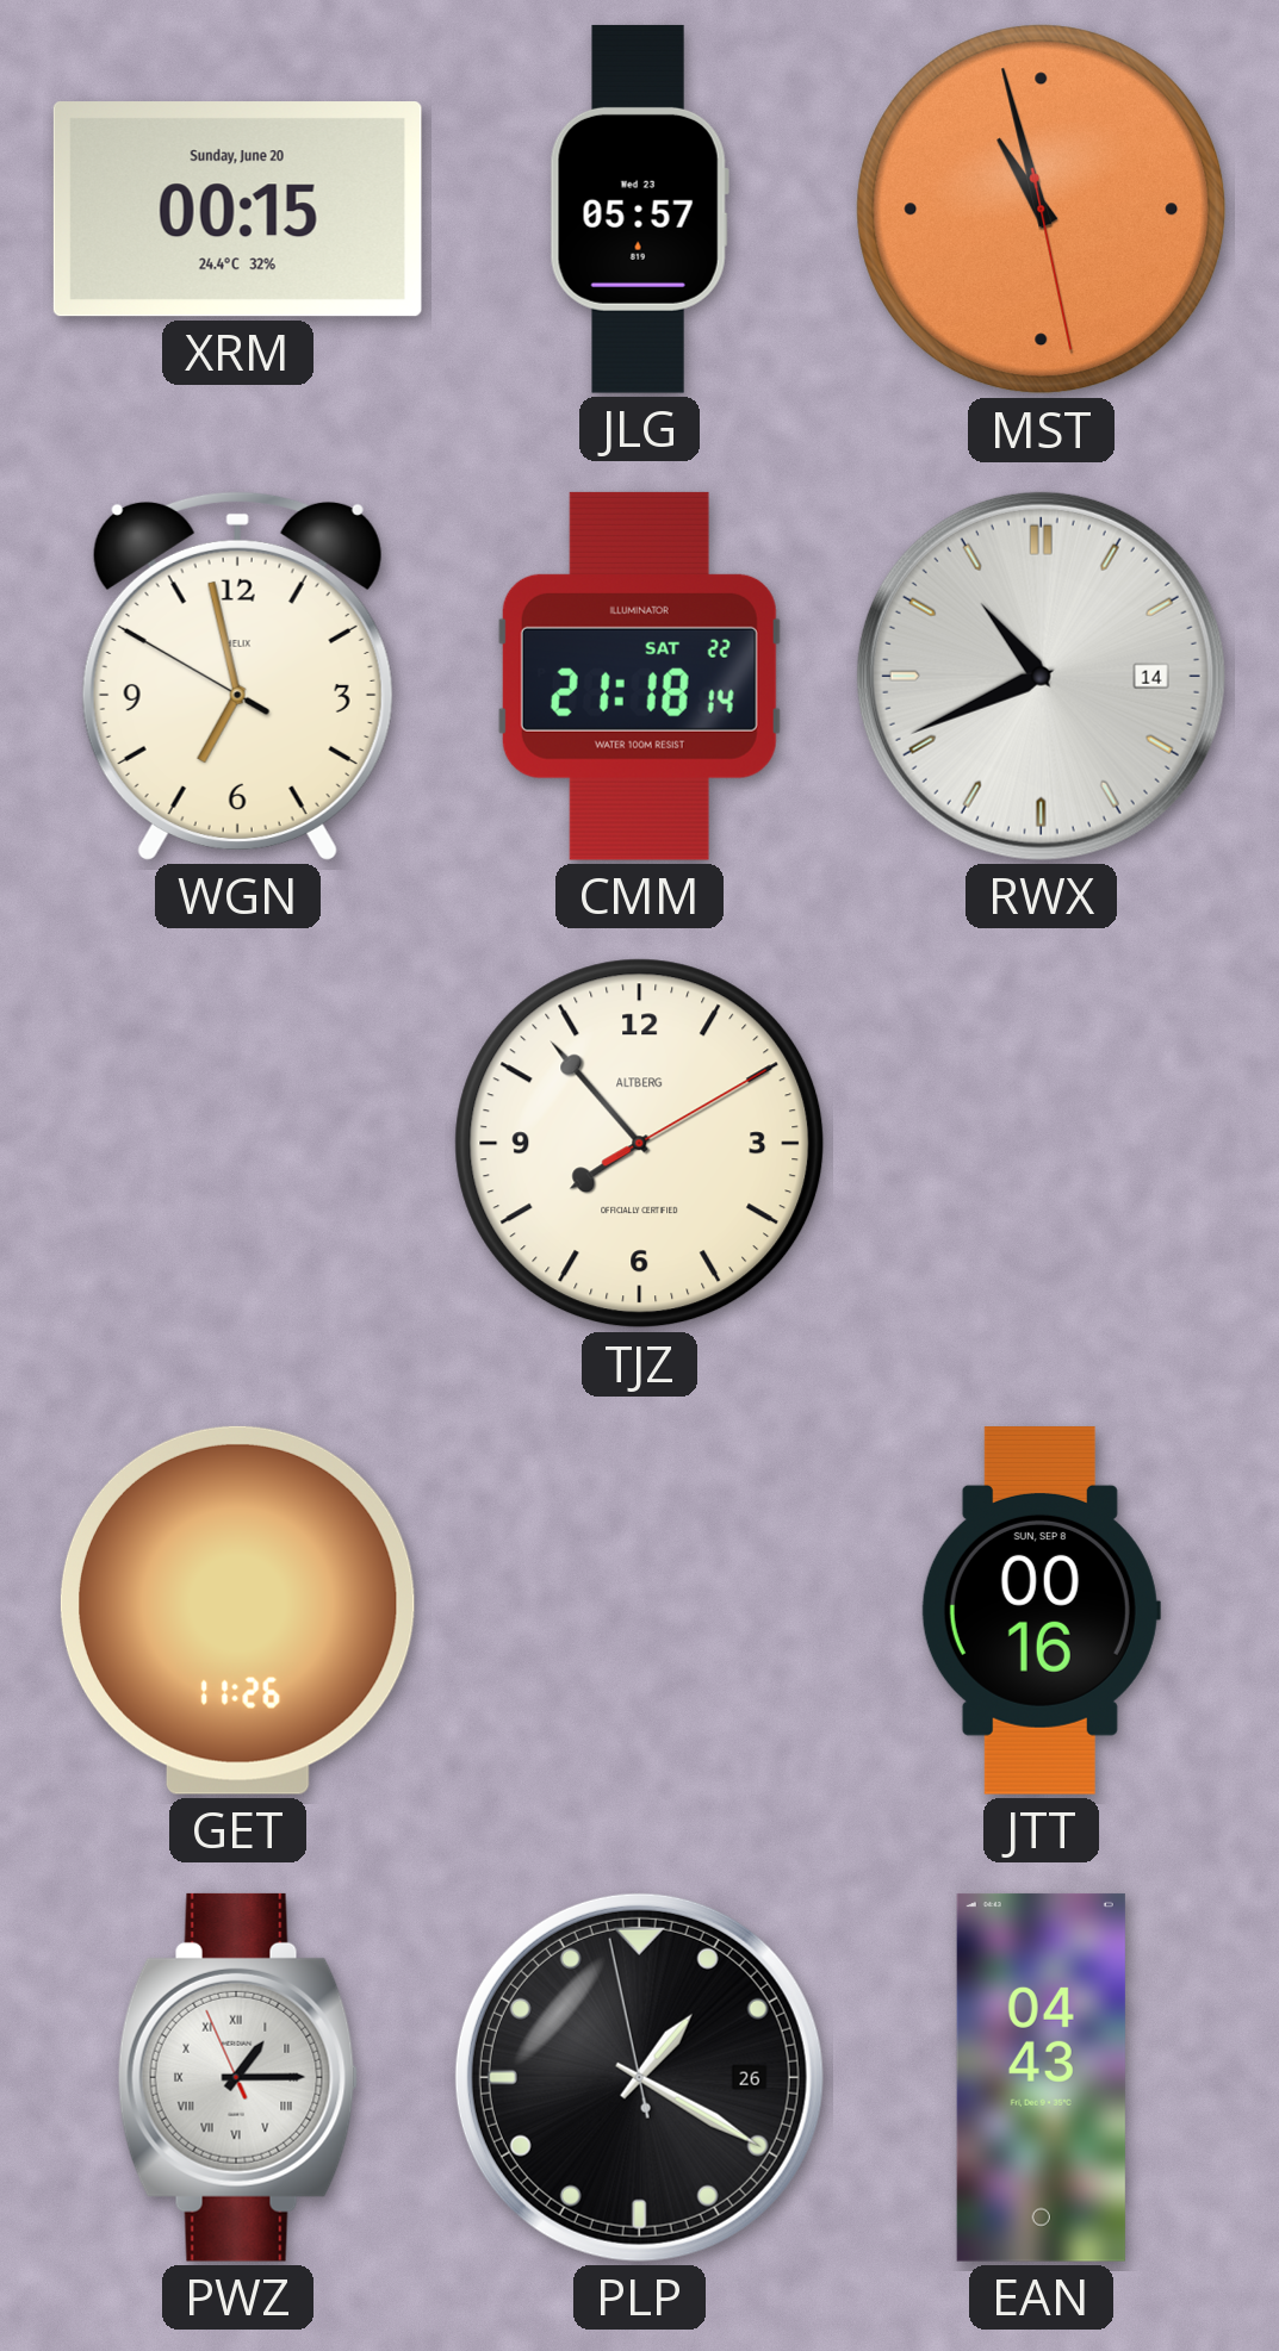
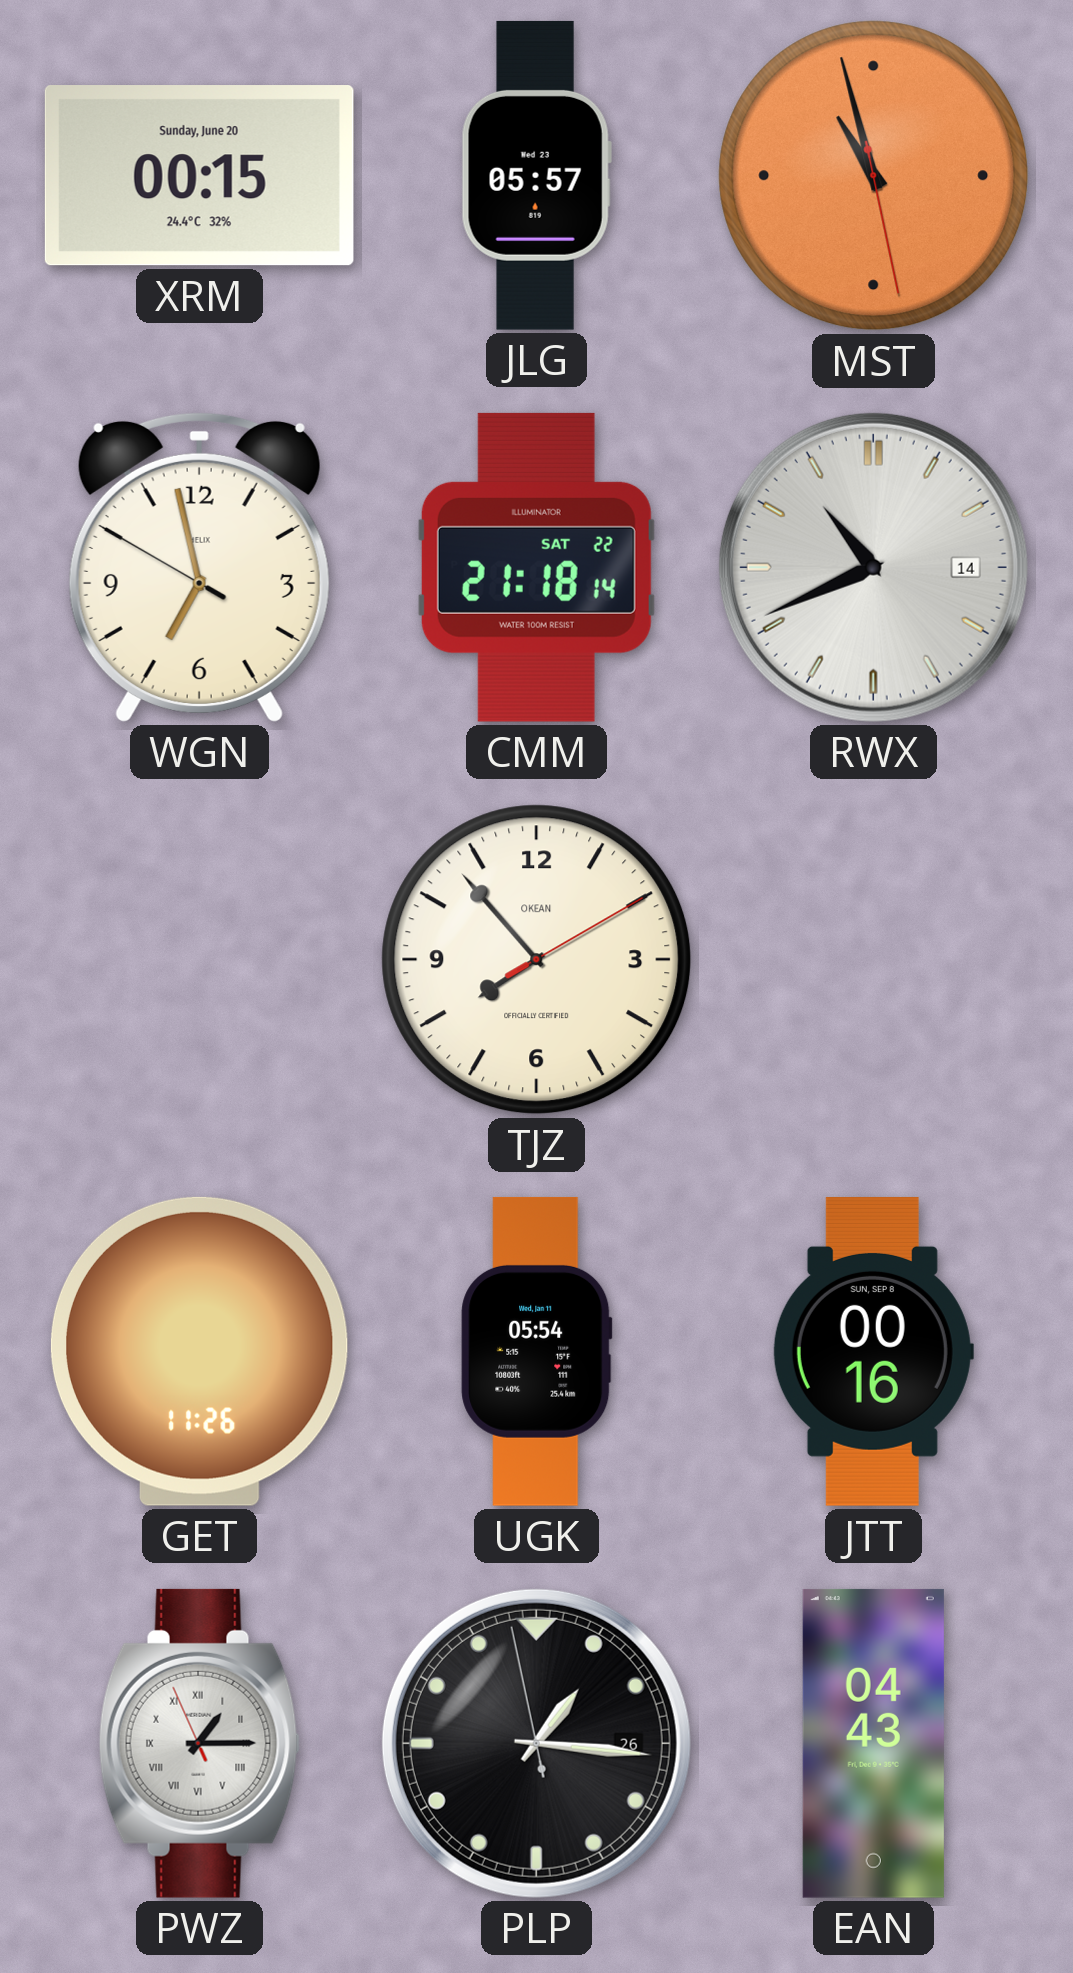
TJZ brand: ALTBERG -> OKEAN (537, 960)
UGK: none -> 05:54 (537, 1351)
PLP: 1:19 -> 1:15 (536, 1743)
